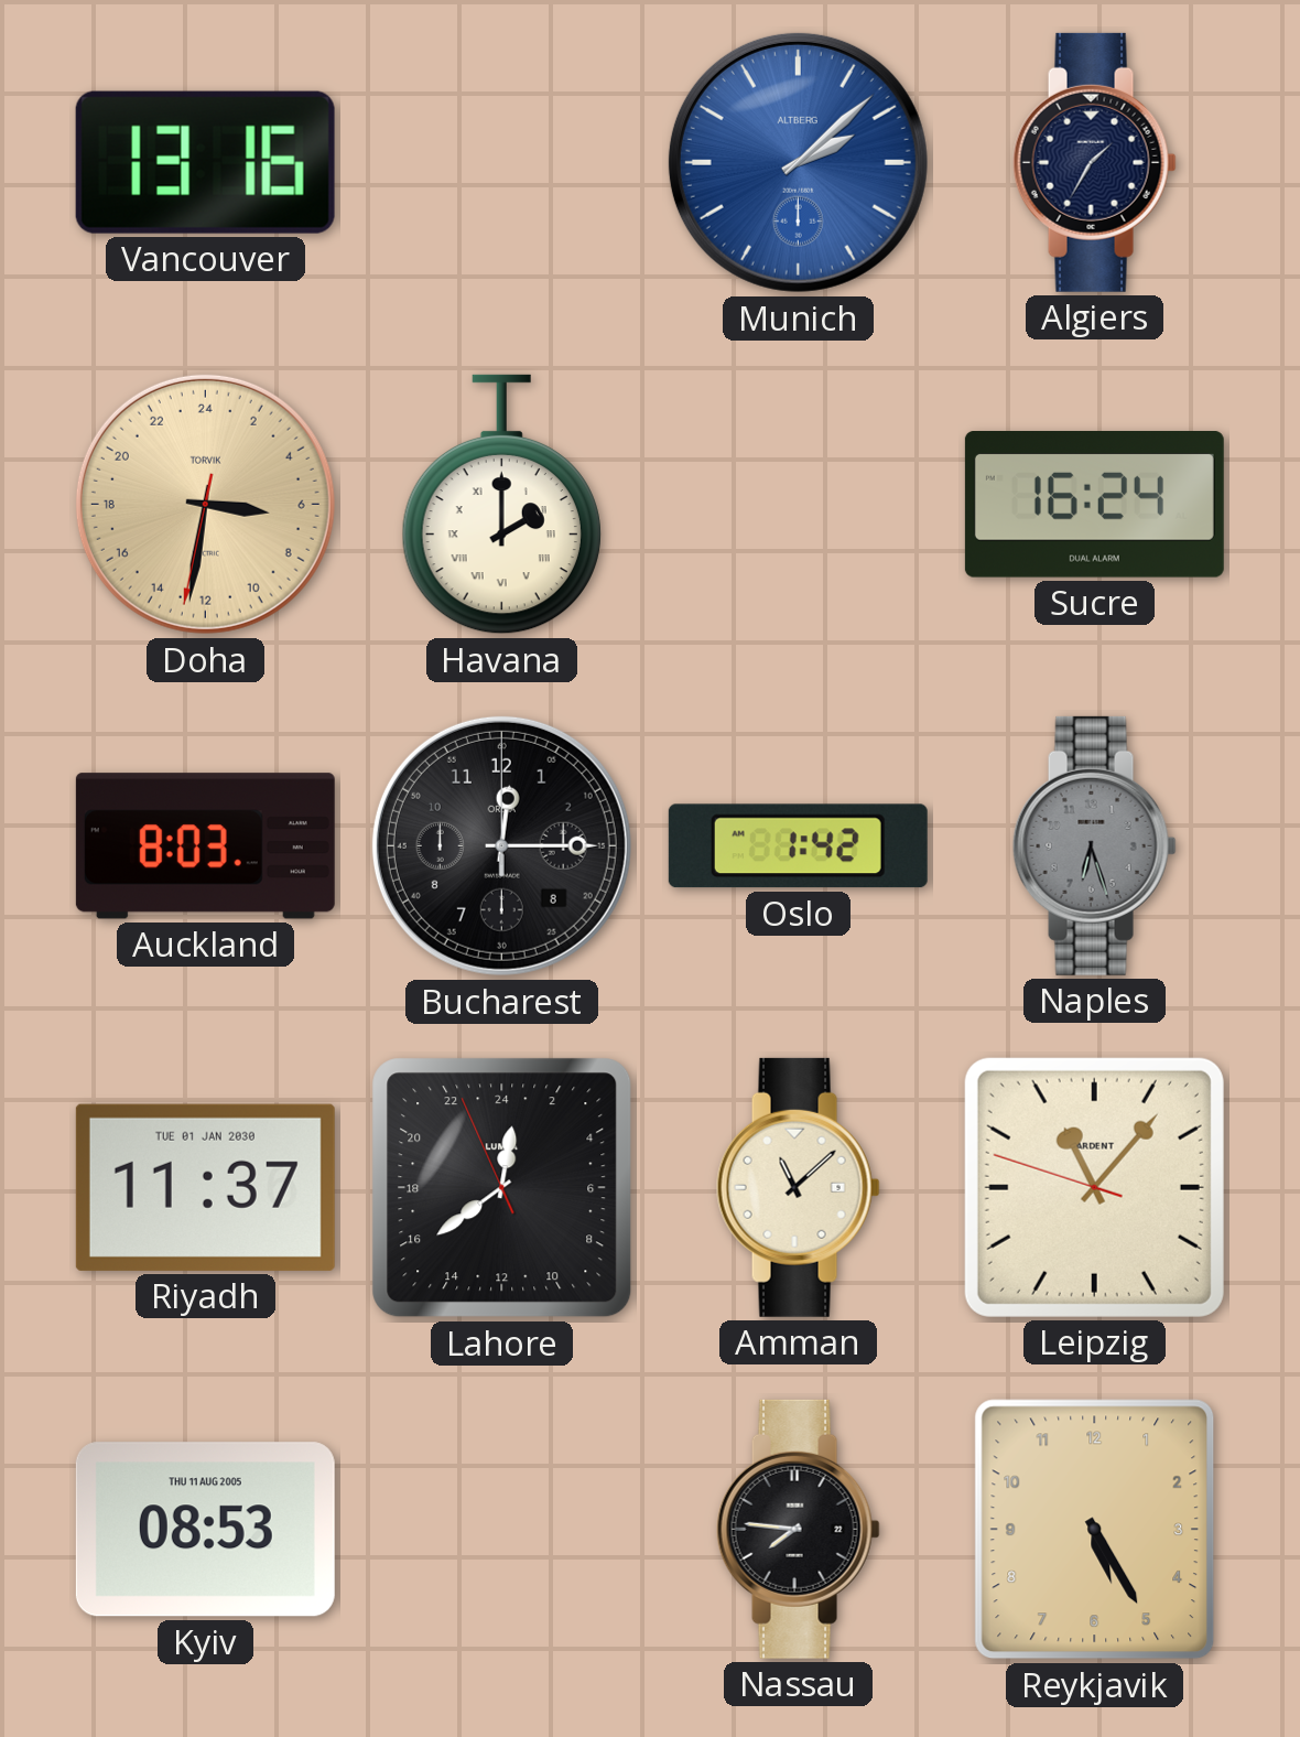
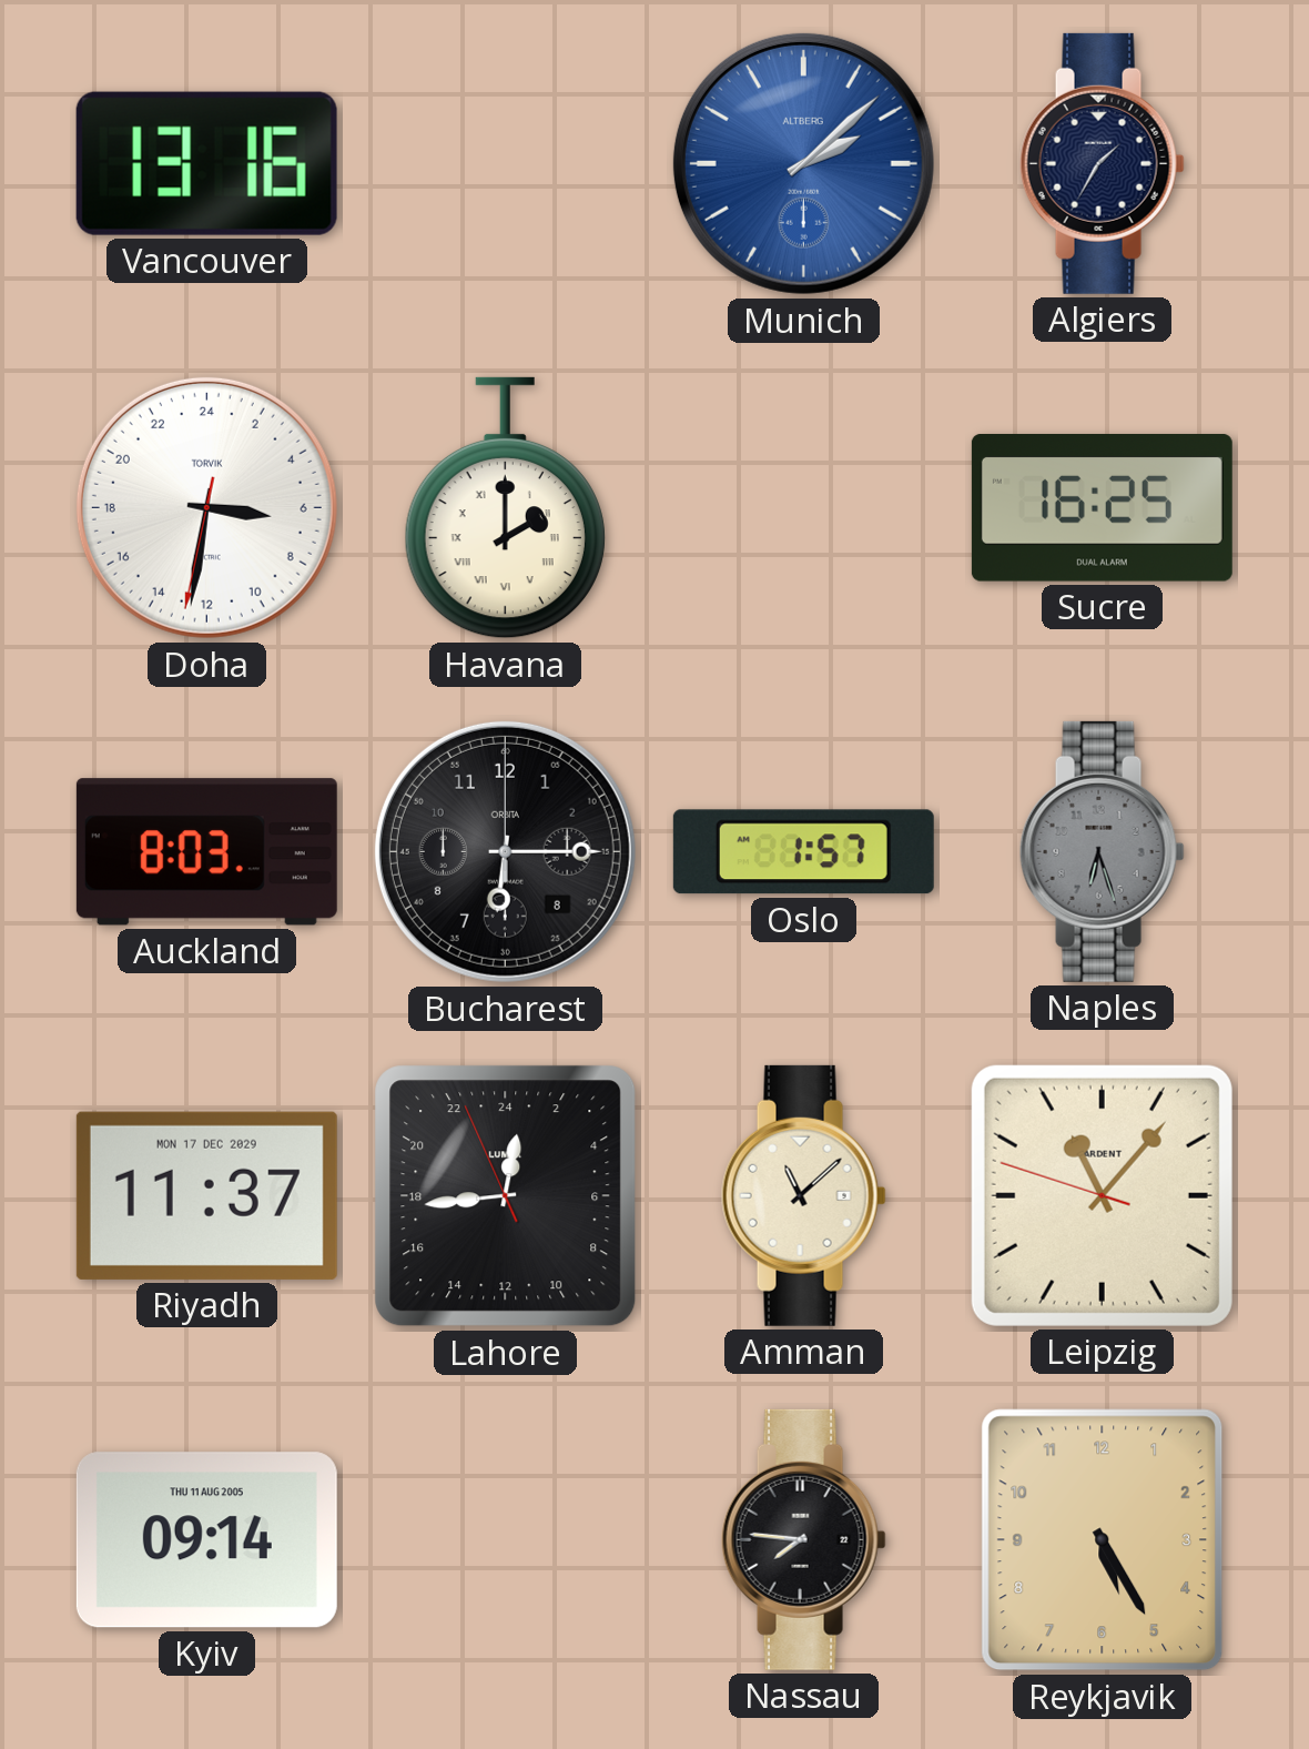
Doha dial: champagne -> white (206, 507)
Sucre: 16:24 -> 16:25 (1102, 508)
Bucharest: 12:15 -> 6:15 (505, 851)
Oslo: 1:42 -> 1:57 (803, 852)
Riyadh date: TUE 01 JAN 2030 -> MON 17 DEC 2029 (206, 1195)
Lahore: 0:38 -> 0:43 (506, 1196)
Kyiv: 08:53 -> 09:14 (206, 1540)
